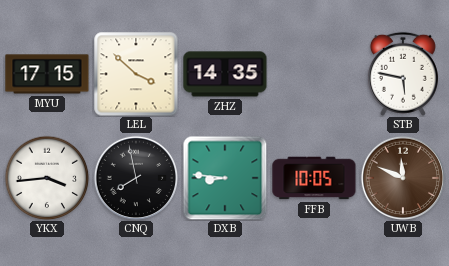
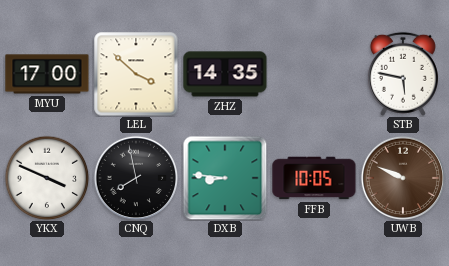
MYU: 17:15 -> 17:00 (47, 74)
YKX: 3:44 -> 3:49 (47, 178)
UWB: 11:49 -> 9:49 (403, 178)
